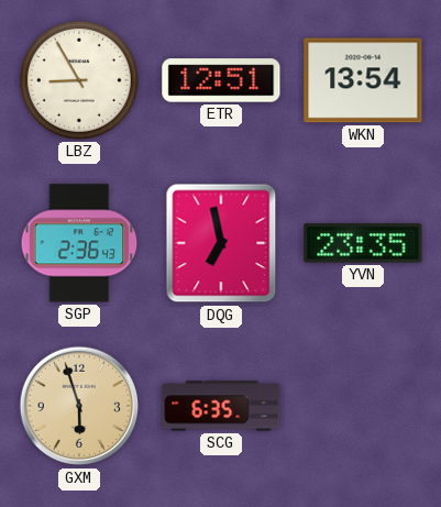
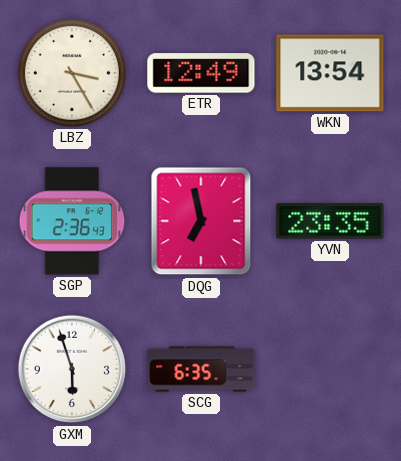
LBZ: 8:55 -> 3:25 (72, 73)
ETR: 12:51 -> 12:49 (201, 73)
GXM dial: champagne -> white (72, 369)
